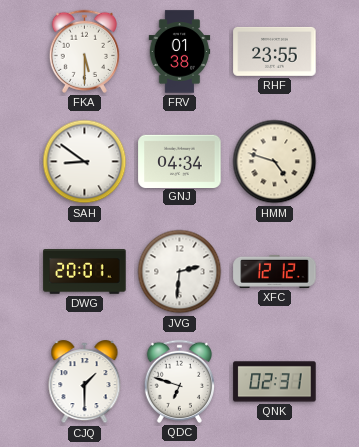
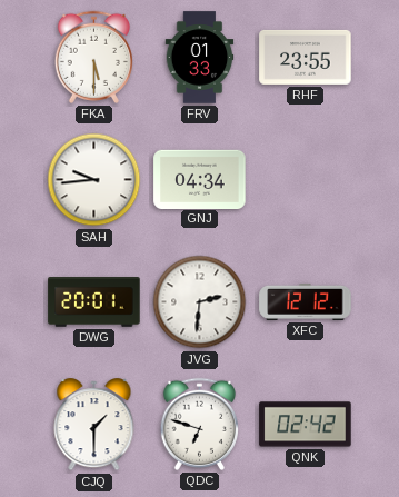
FRV: 01:38 -> 01:33 (200, 58)
SAH: 8:51 -> 9:44 (94, 180)
HMM: 4:48 -> none (275, 162)
QNK: 02:31 -> 02:42 (306, 425)
